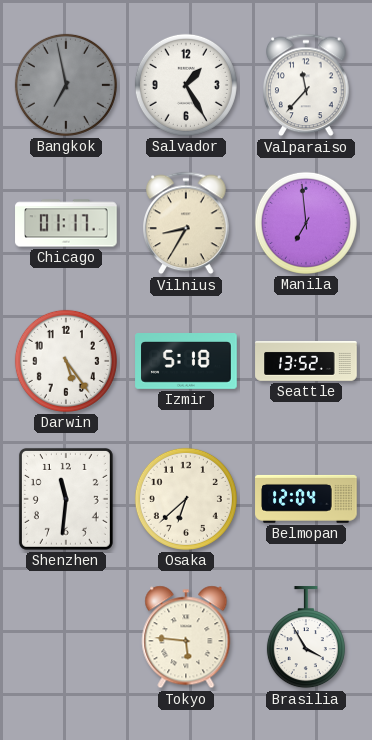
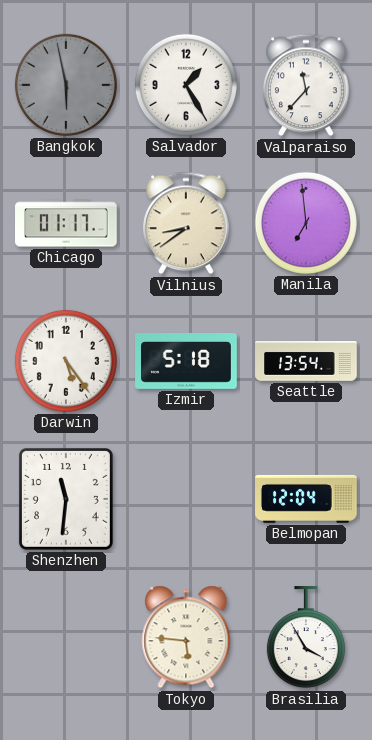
Bangkok: 6:58 -> 5:58 (66, 85)
Vilnius: 8:35 -> 8:39 (186, 223)
Seattle: 13:52 -> 13:54 (306, 361)
Osaka: 6:38 -> none (186, 499)
